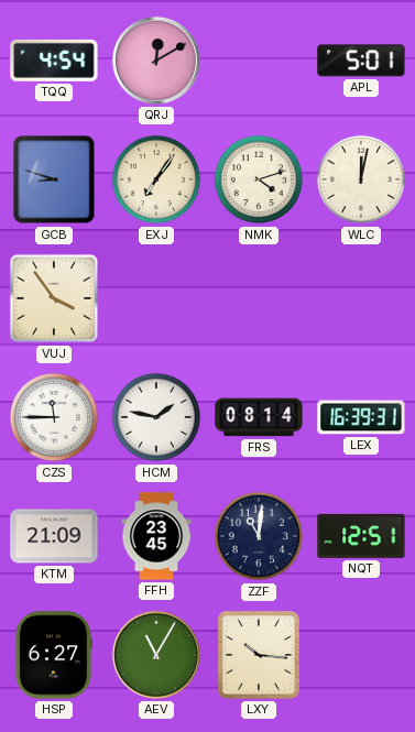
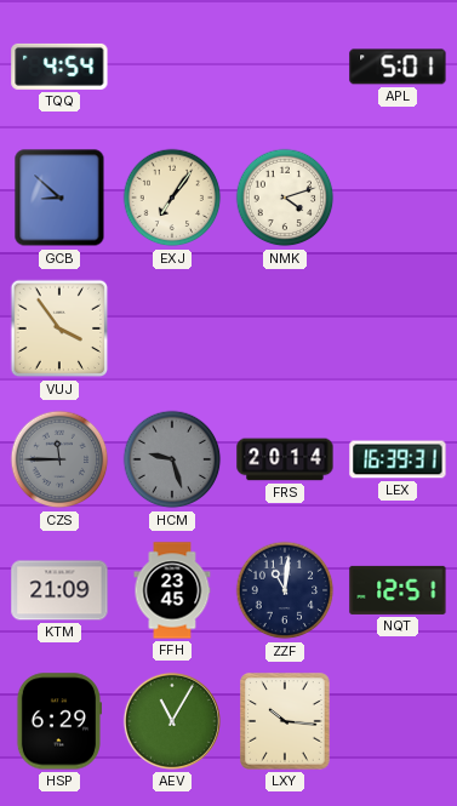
QRJ: 12:10 -> none (156, 61)
GCB: 8:48 -> 8:52 (59, 198)
WLC: 12:02 -> none (361, 179)
CZS dial: white -> grey (59, 459)
HCM: 1:47 -> 9:27 (172, 459)
HCM dial: white -> grey (172, 459)
FRS: 08:14 -> 20:14 (285, 459)
HSP: 6:27 -> 6:29 (58, 721)
